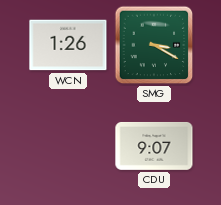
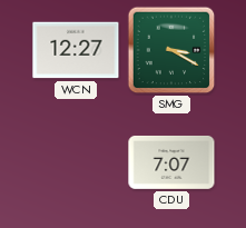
WCN: 1:26 -> 12:27 (76, 50)
CDU: 9:07 -> 7:07 (171, 162)
